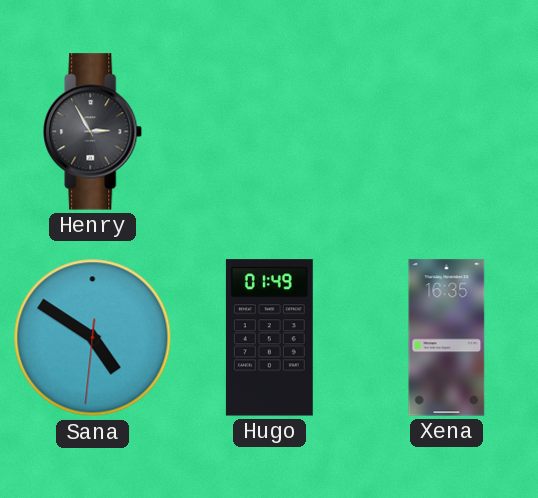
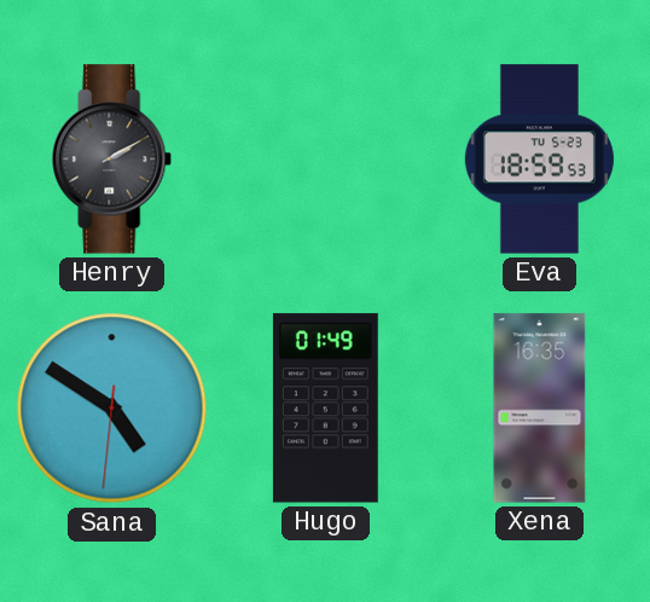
Henry: 2:55 -> 2:10 (112, 160)
Eva: none -> 18:59 (539, 160)
